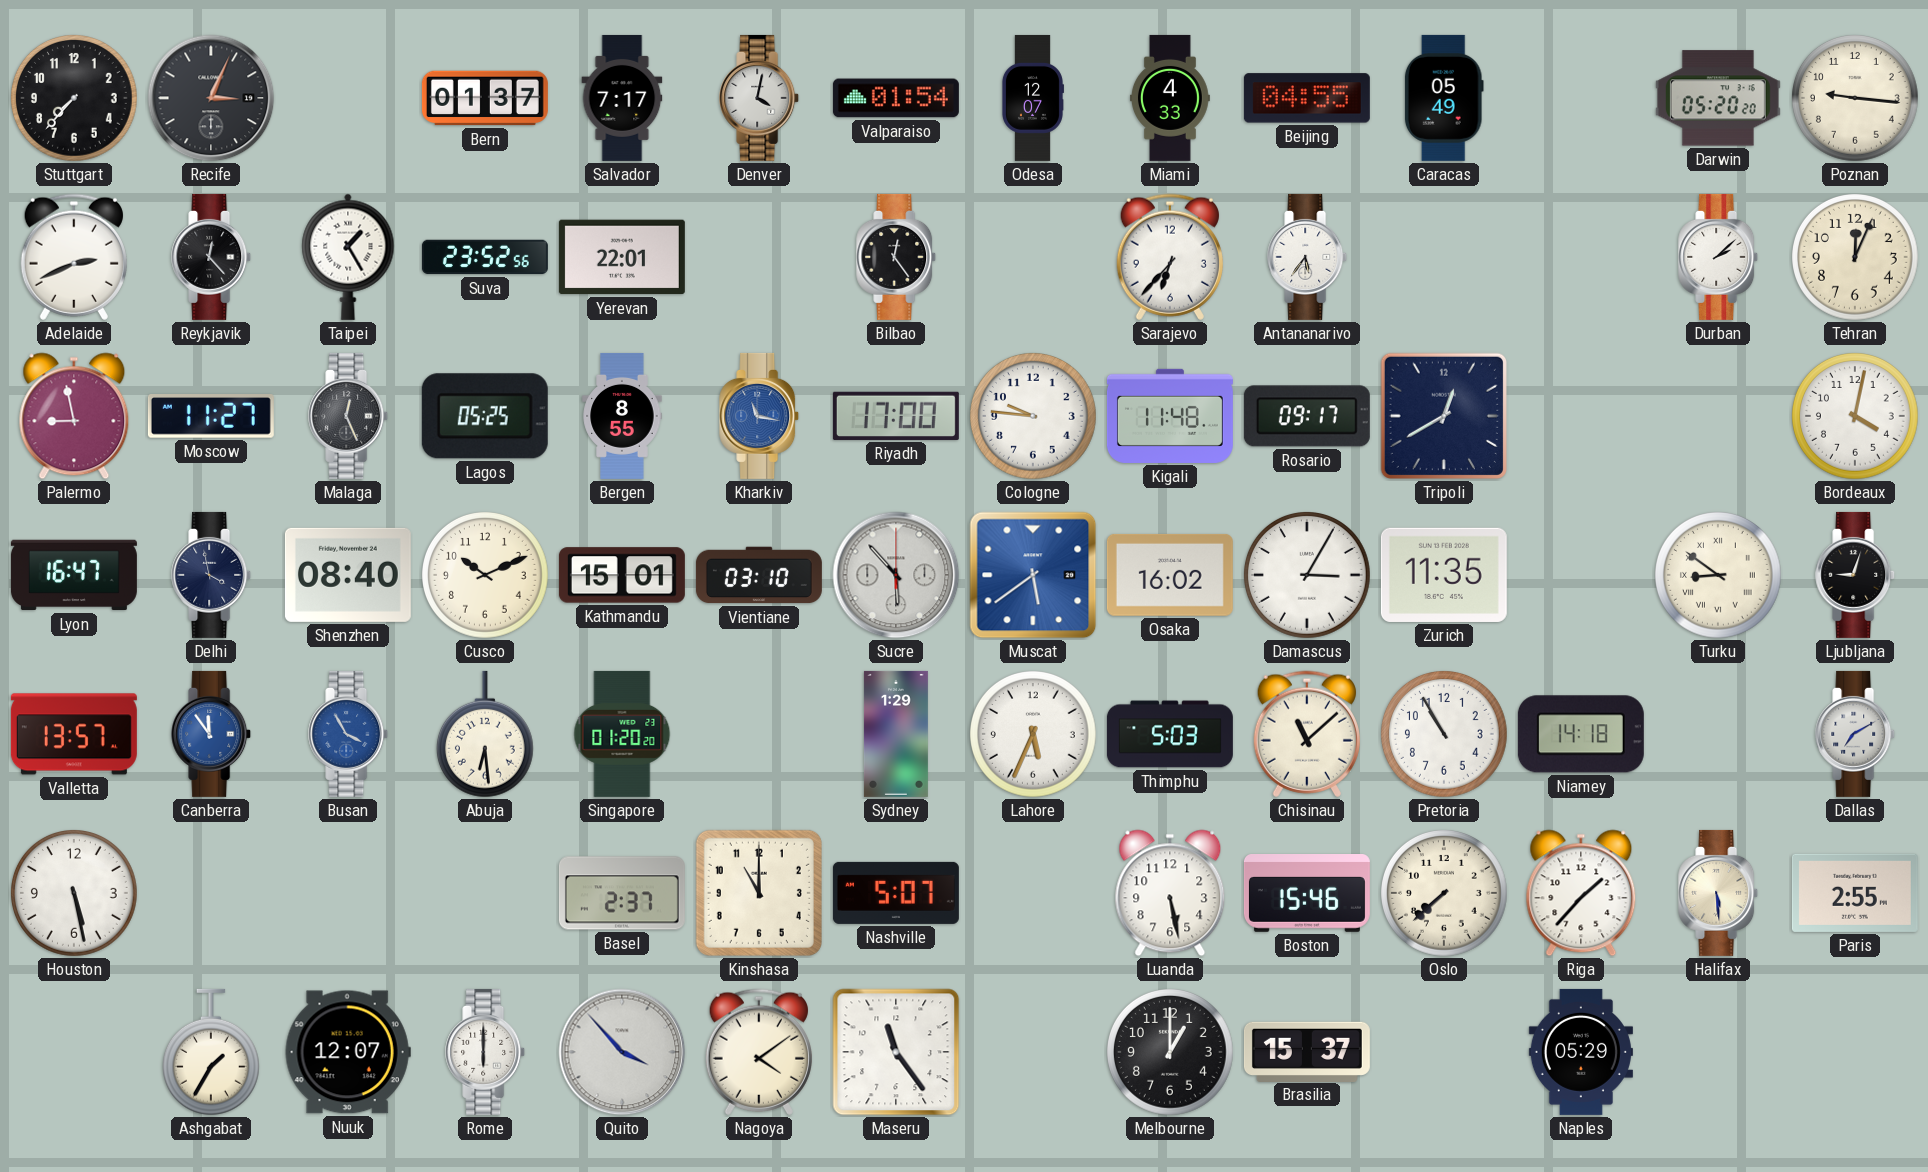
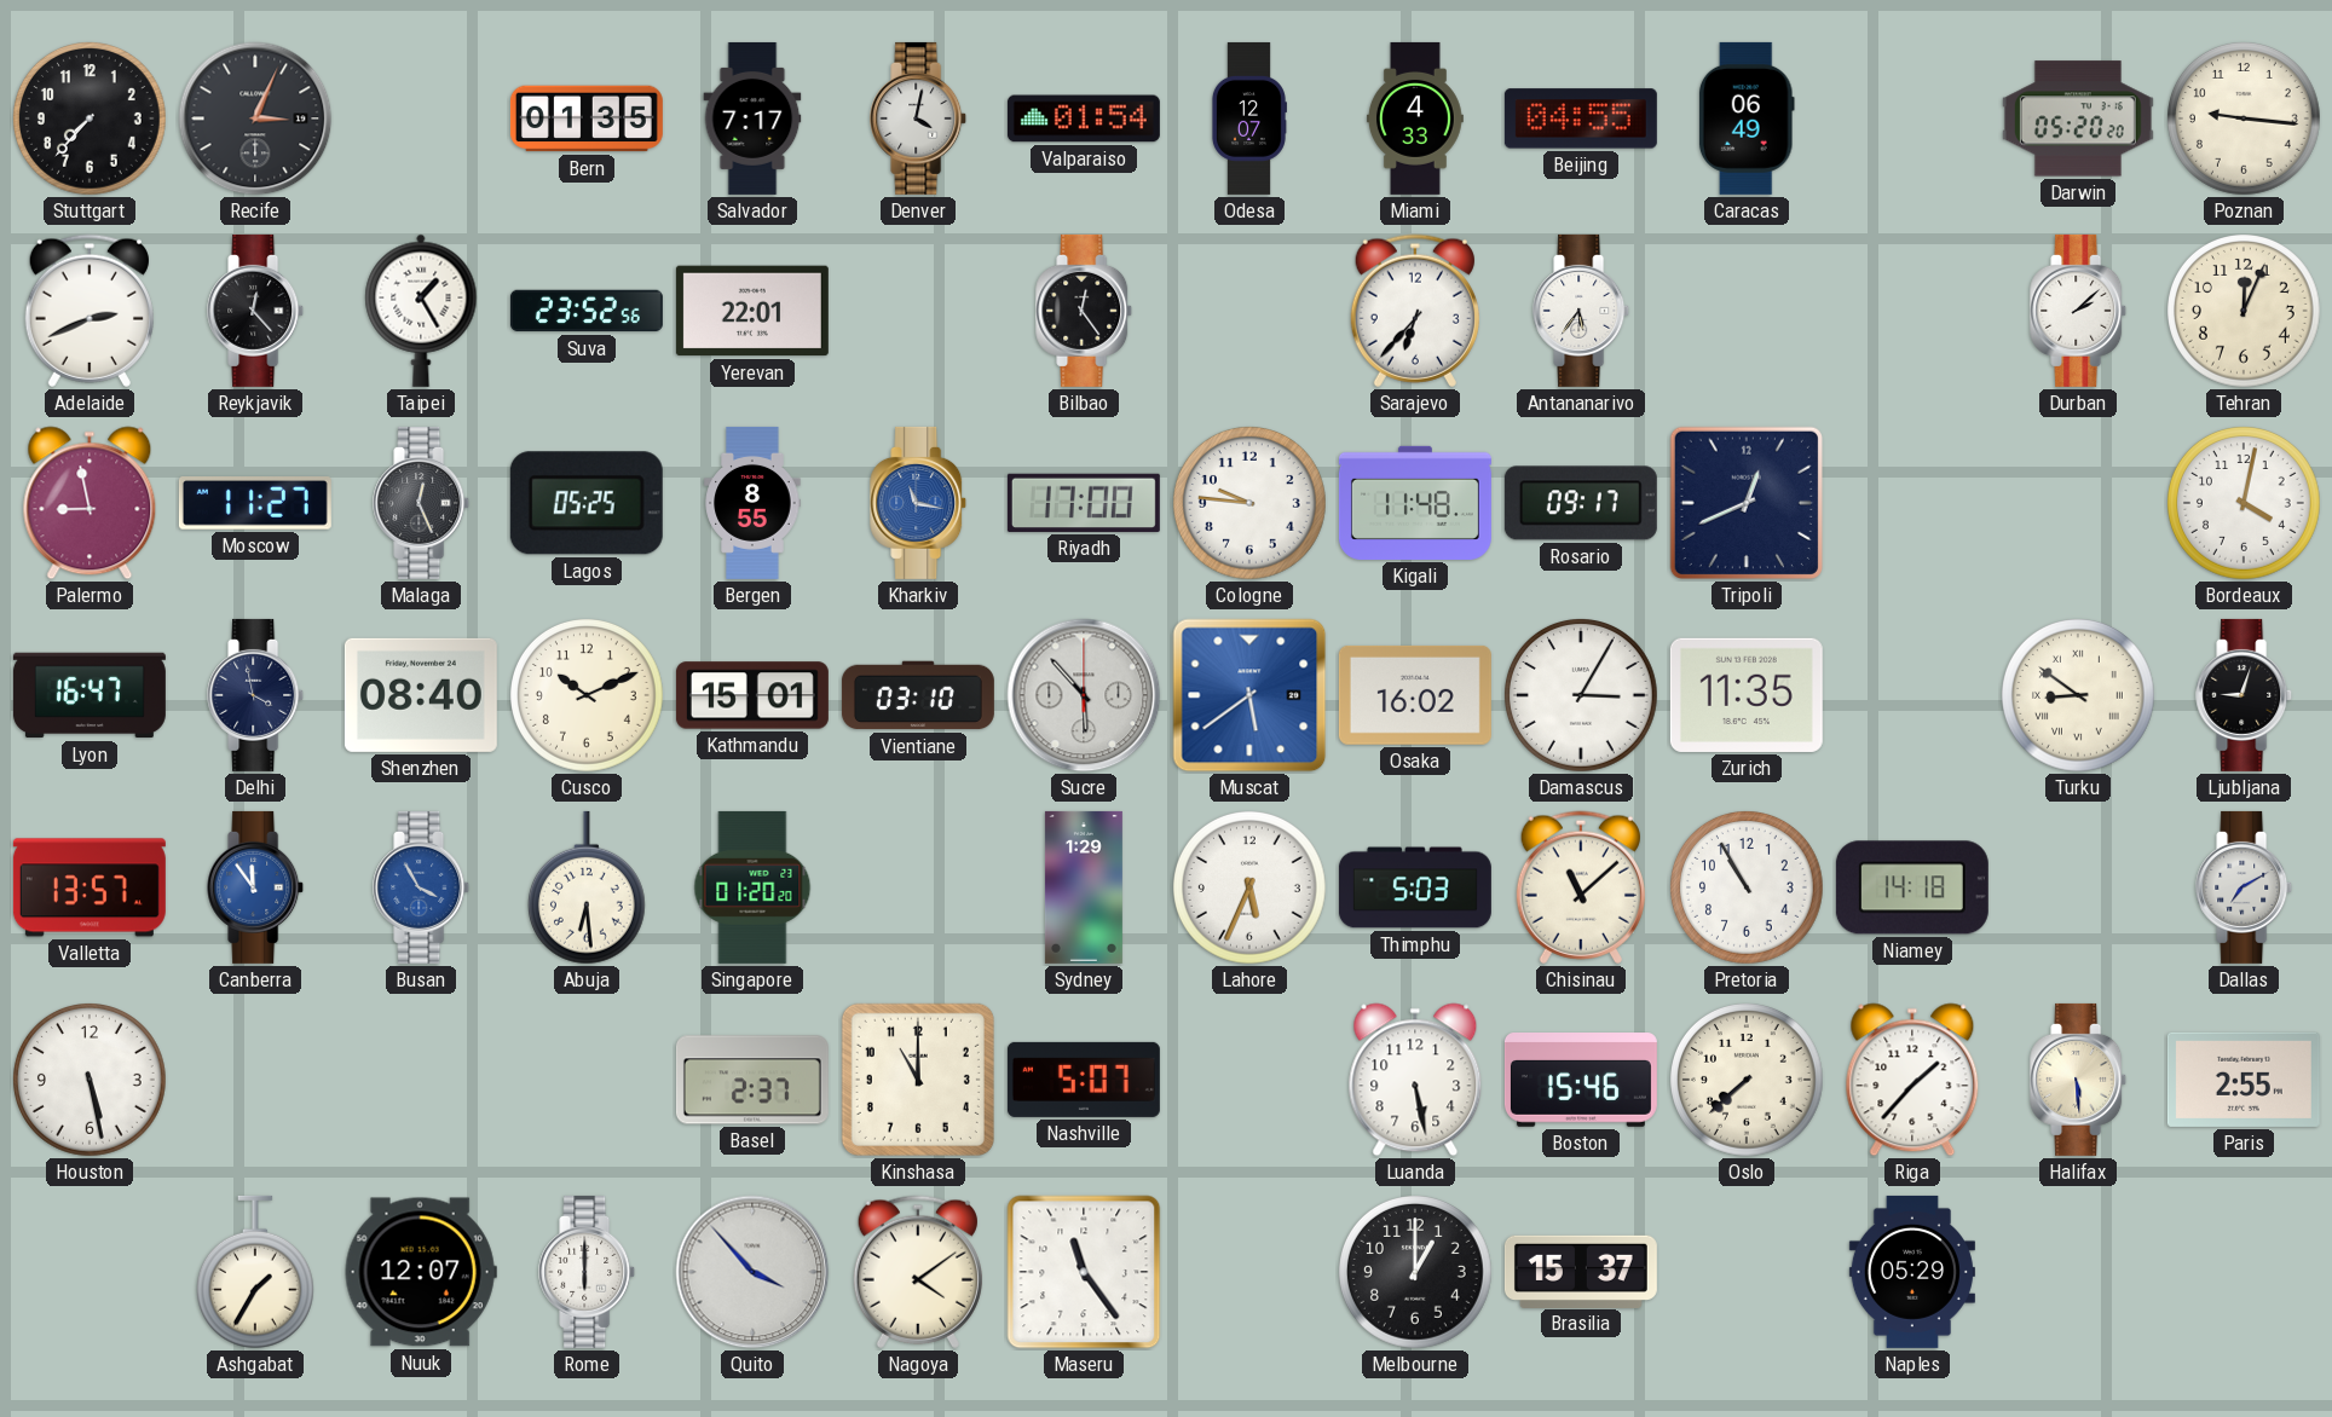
Bern: 01:37 -> 01:35 (587, 118)
Caracas: 05:49 -> 06:49 (1747, 118)
Tripoli: 12:40 -> 12:41 (1747, 503)
